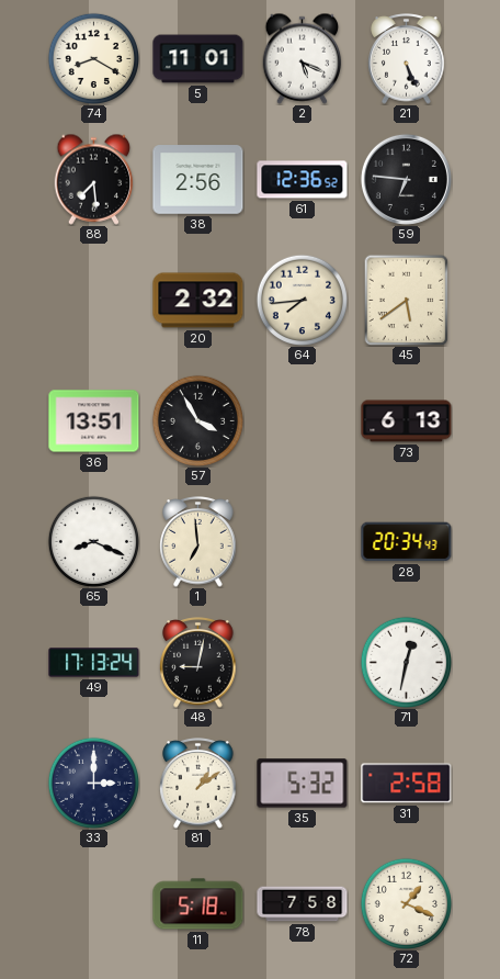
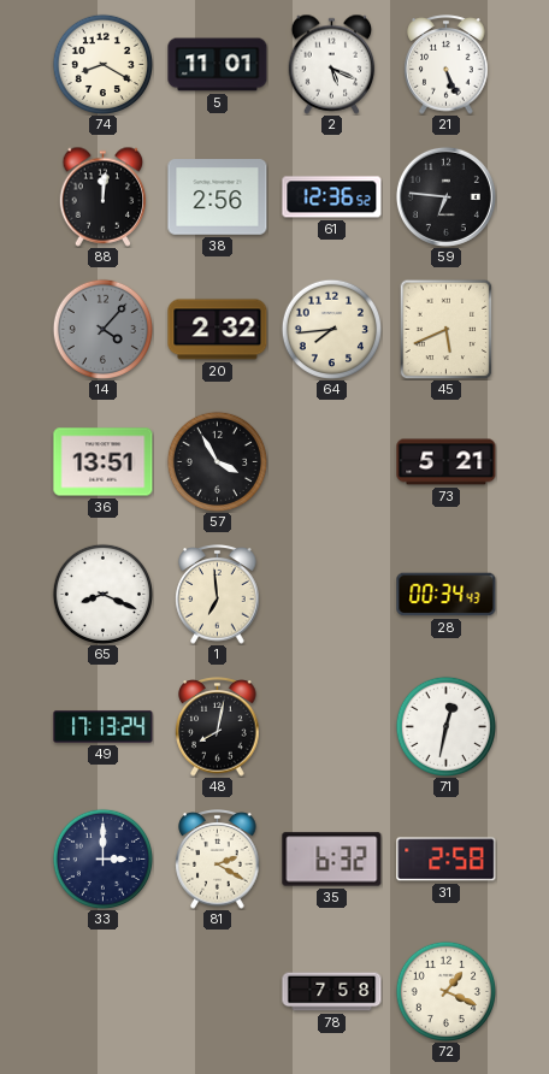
88: 7:29 -> 12:01 (104, 196)
14: none -> 4:07 (102, 329)
45: 5:39 -> 5:41 (447, 329)
73: 6:13 -> 5:21 (447, 462)
28: 20:34 -> 00:34 (447, 595)
48: 9:02 -> 8:02 (218, 727)
81: 1:09 -> 2:20 (218, 860)
35: 5:32 -> 6:32 (332, 860)
11: 5:18 -> none (198, 904)
